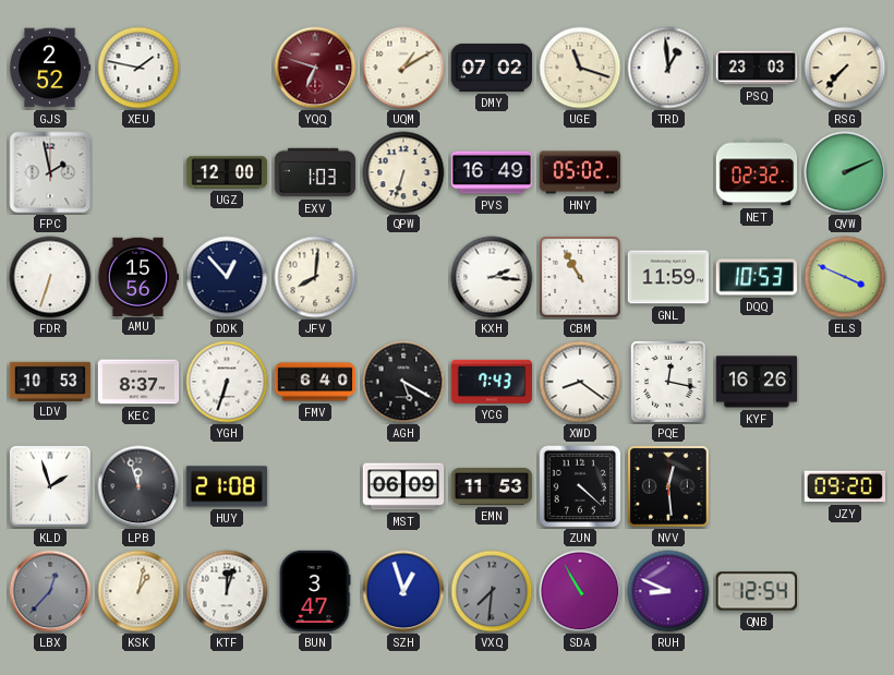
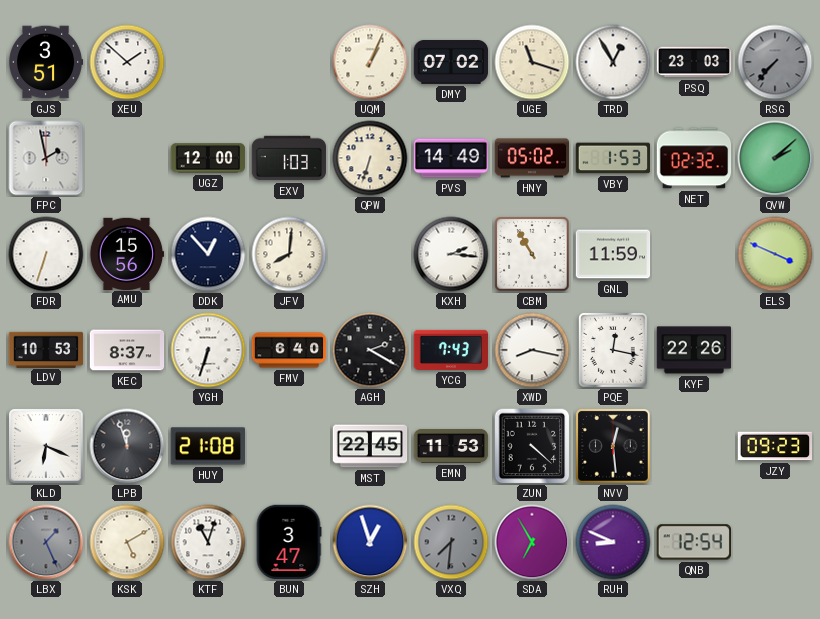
GJS: 2:52 -> 3:51 (47, 62)
XEU: 1:47 -> 1:52 (127, 62)
YQQ: 6:48 -> none (315, 68)
UQM: 1:10 -> 1:04 (370, 62)
TRD: 12:59 -> 12:55 (613, 62)
RSG dial: cream -> grey (775, 62)
PVS: 16:49 -> 14:49 (451, 158)
VBY: none -> 1:53 (613, 158)
QVW: 2:11 -> 2:08 (775, 158)
DQQ: 10:53 -> none (756, 277)
AGH: 5:20 -> 2:20 (370, 350)
XWD: 8:21 -> 8:17 (532, 350)
KYF: 16:26 -> 22:26 (694, 350)
KLD: 1:57 -> 6:19 (46, 446)
MST: 06:09 -> 22:45 (370, 446)
JZY: 09:20 -> 09:23 (775, 446)
LBX: 12:37 -> 1:26 (46, 542)
KSK: 1:02 -> 5:10 (127, 542)
KTF: 12:03 -> 11:03 (208, 542)
SDA: 10:55 -> 6:55 (532, 542)
